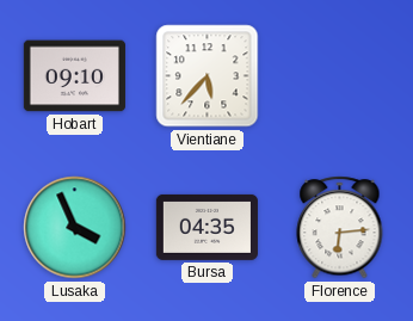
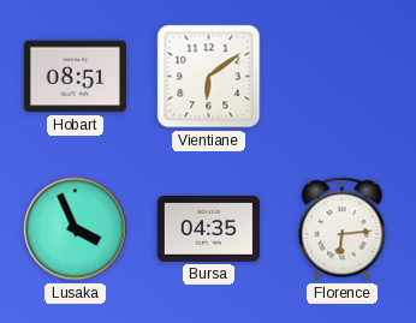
Hobart: 09:10 -> 08:51 (75, 77)
Vientiane: 5:37 -> 6:09 (209, 77)
